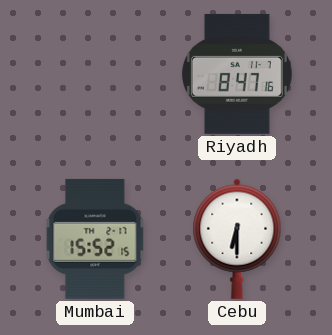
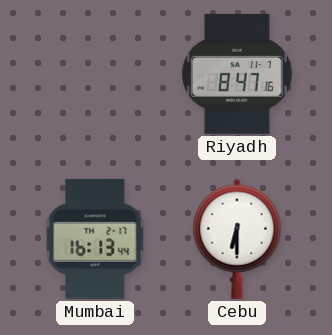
Mumbai: 15:52 -> 16:13 (95, 239)
